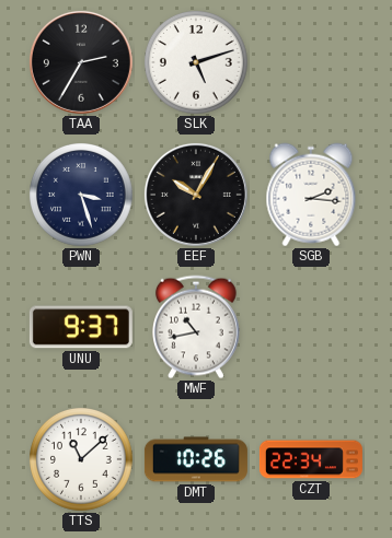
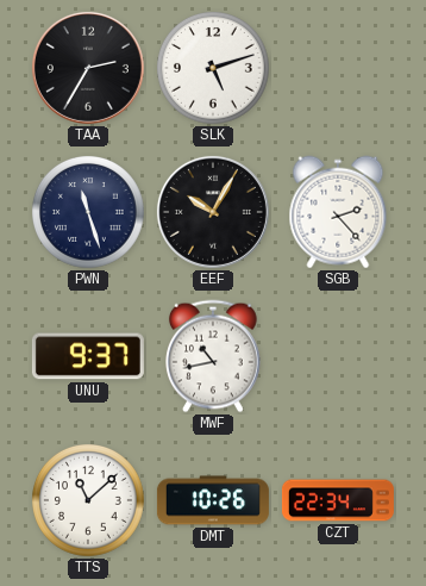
PWN: 3:27 -> 11:27 (89, 213)
SGB: 2:16 -> 2:23 (338, 212)
